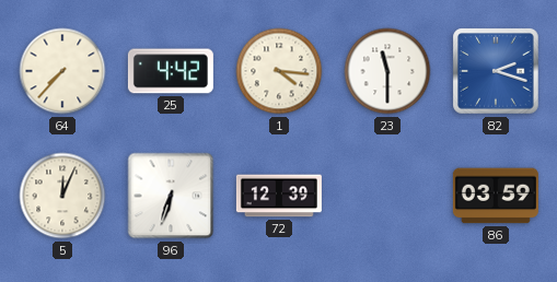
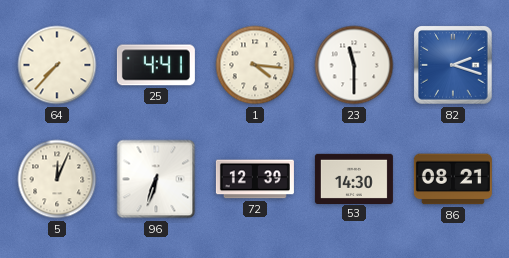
25: 4:42 -> 4:41 (156, 65)
53: none -> 14:30 (354, 178)
86: 03:59 -> 08:21 (453, 179)
